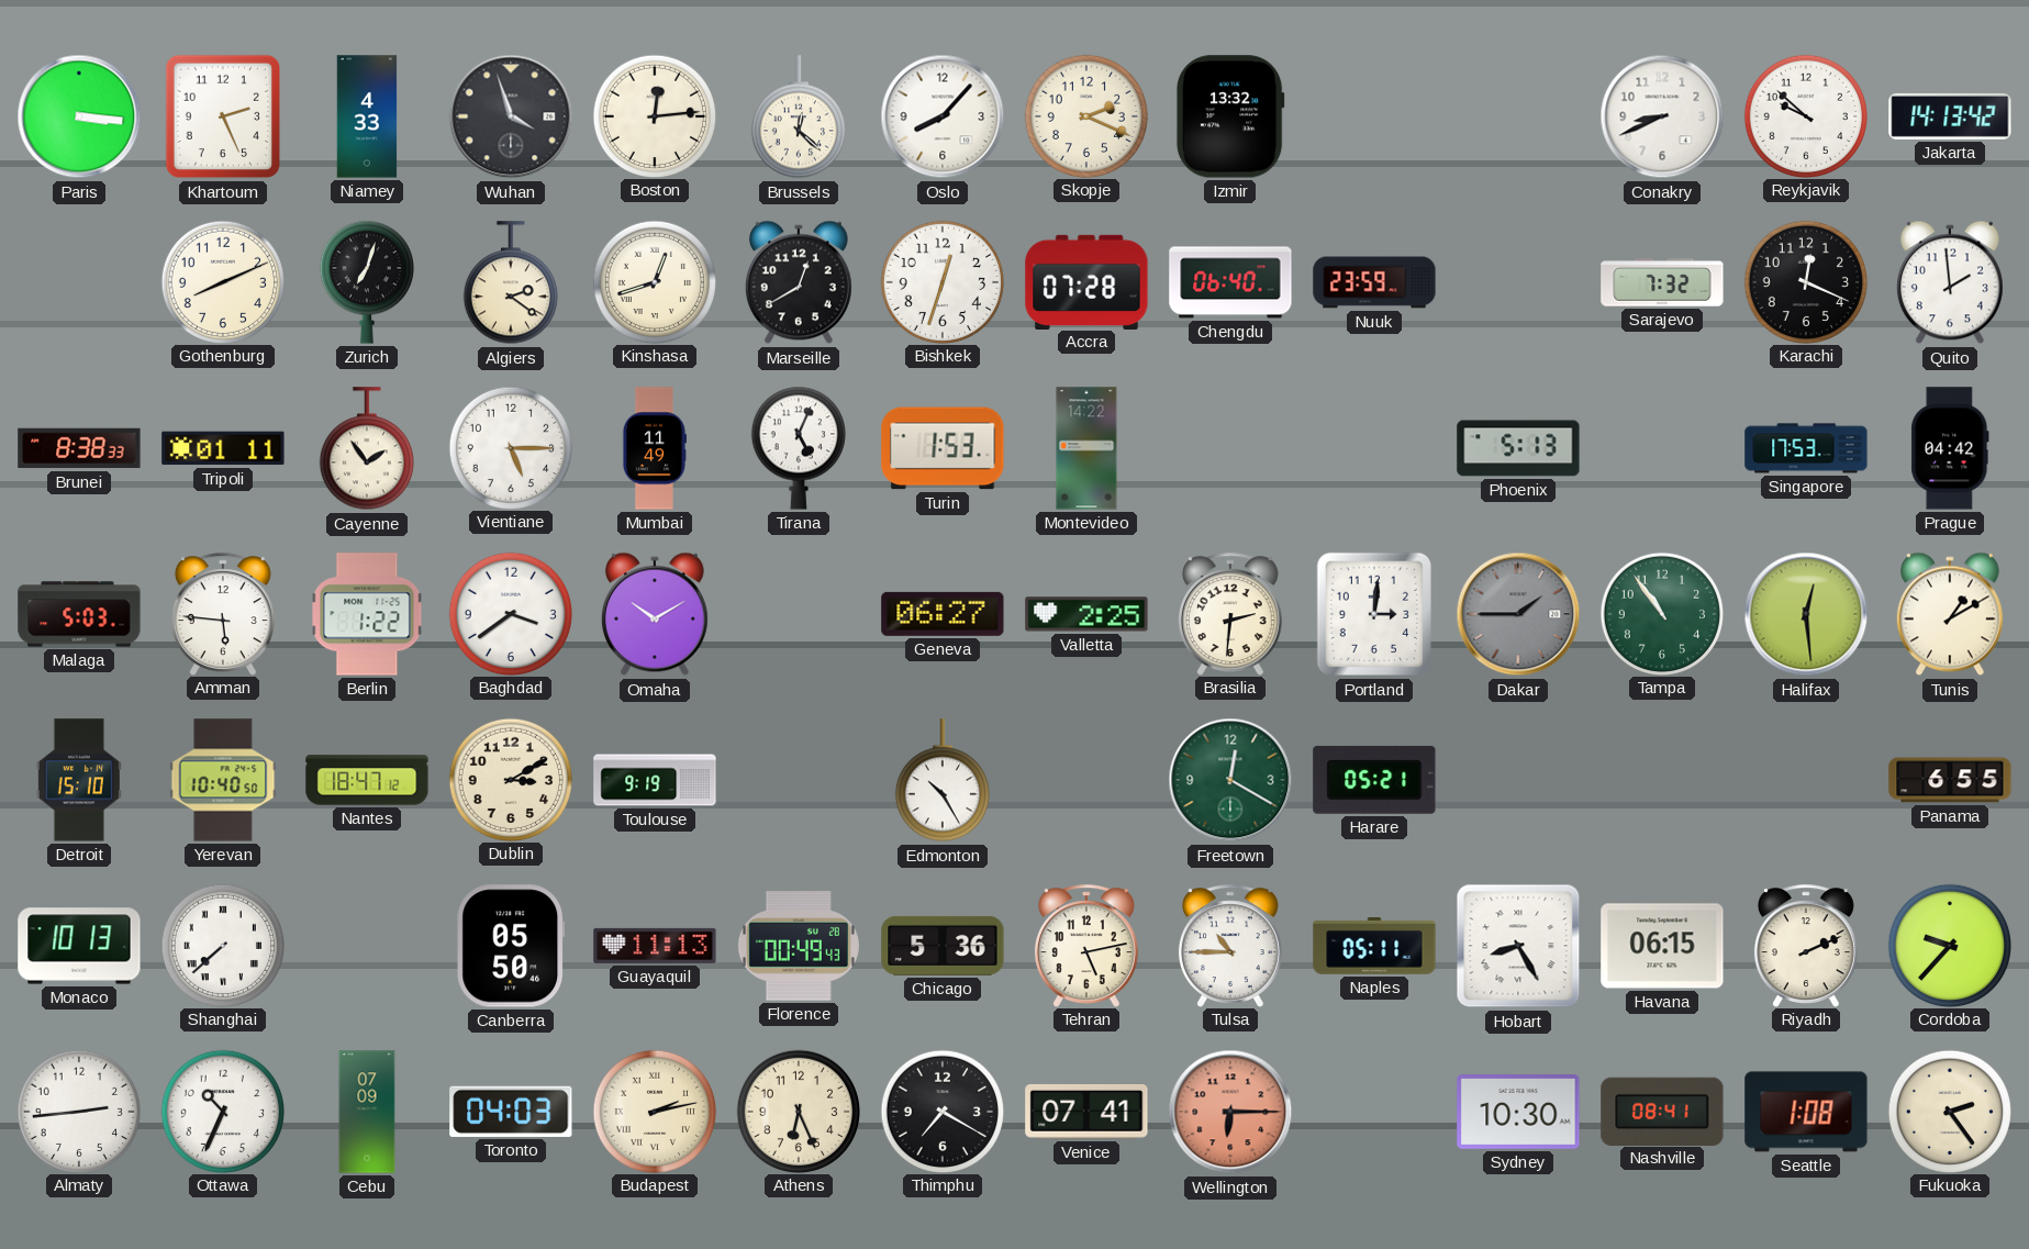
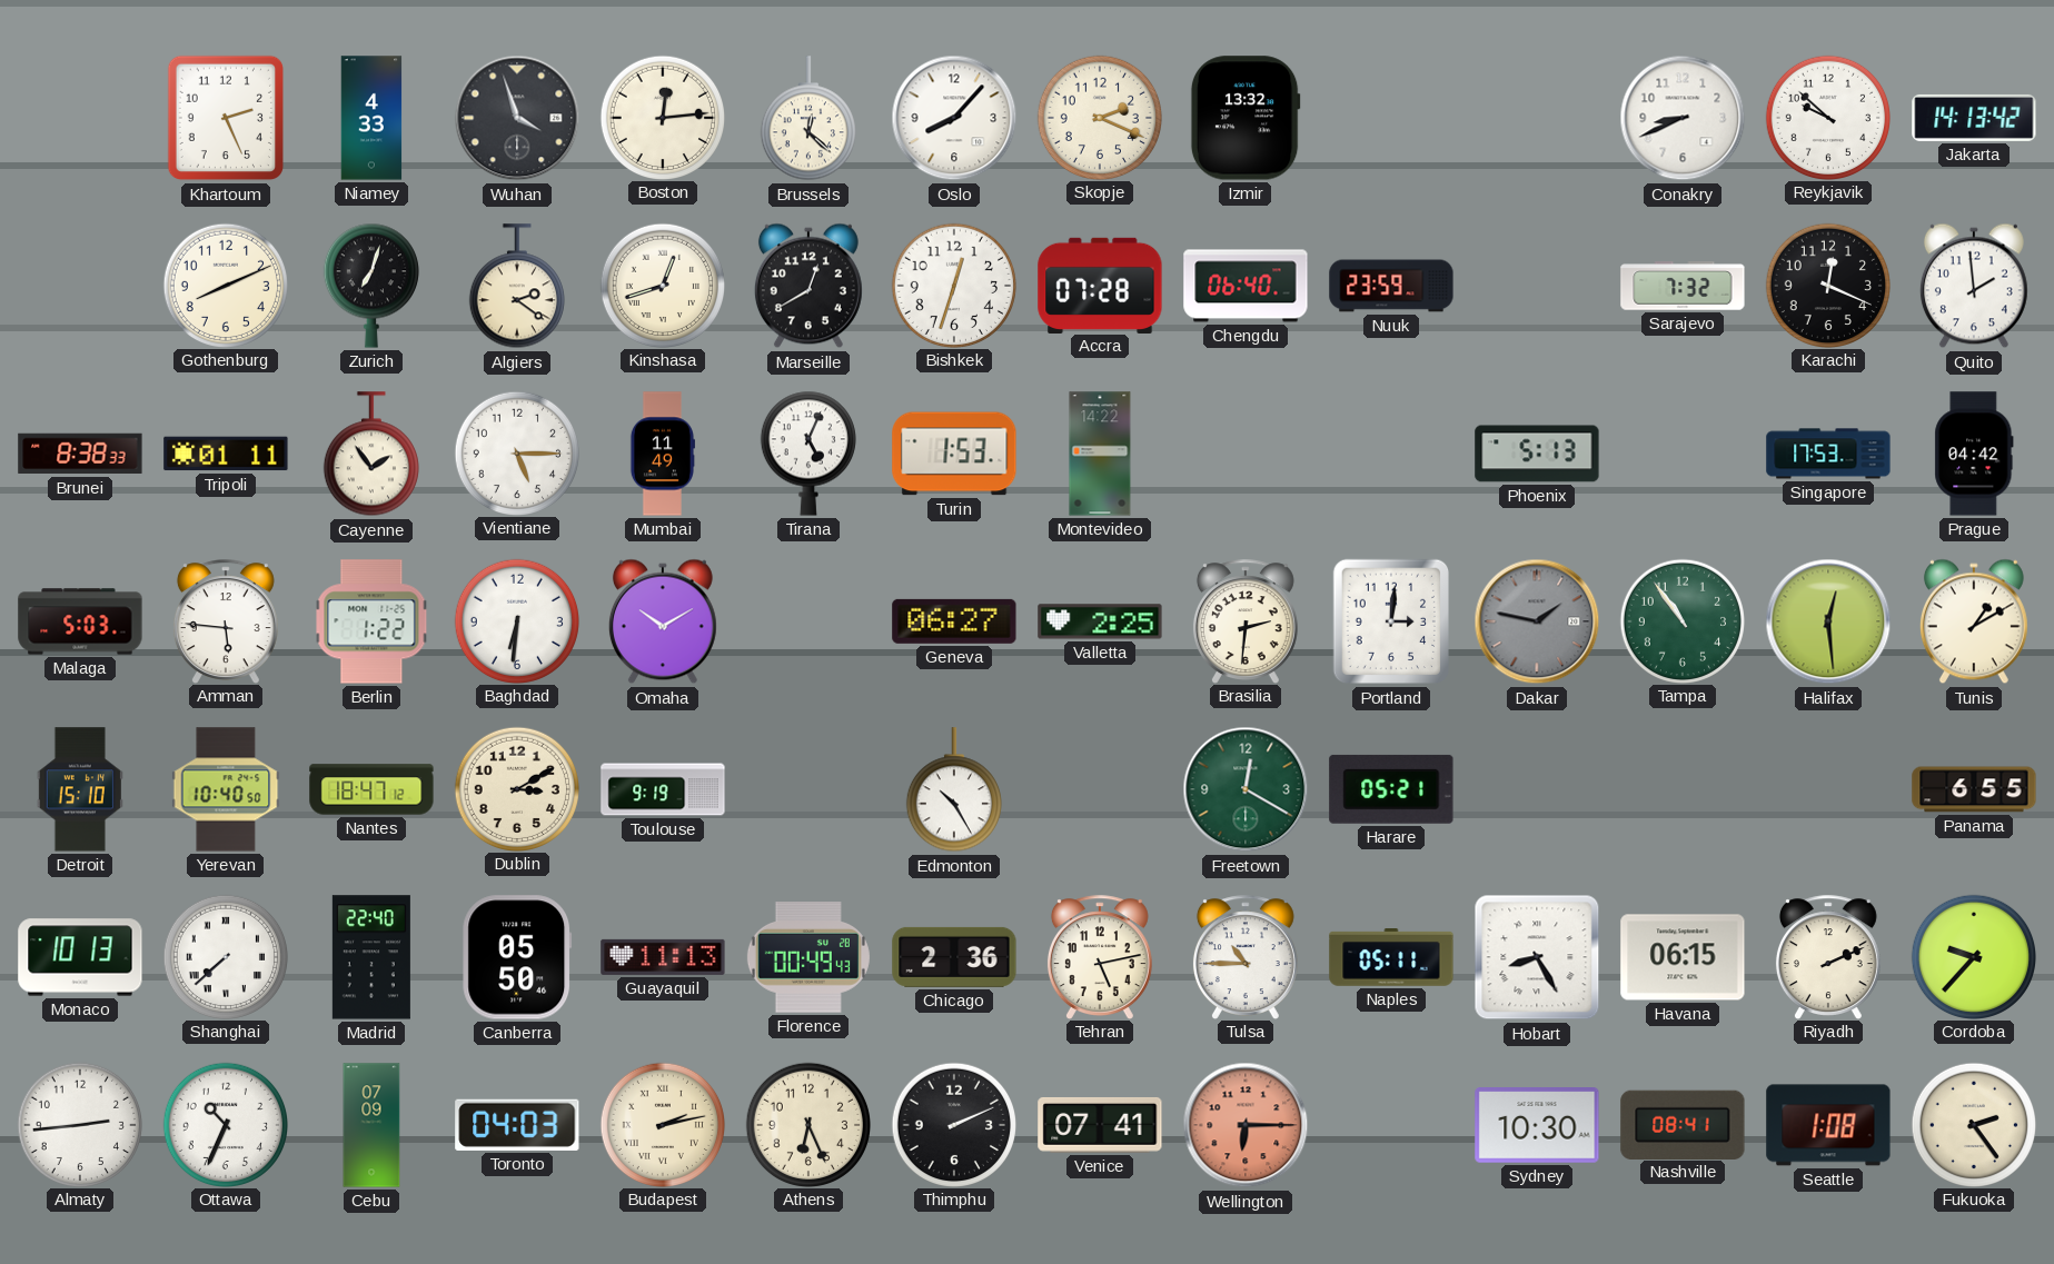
Paris: 3:16 -> none (79, 116)
Baghdad: 3:39 -> 6:31 (516, 620)
Dakar: 1:45 -> 1:47 (1537, 621)
Madrid: none -> 22:40 (371, 957)
Chicago: 5:36 -> 2:36 (954, 957)
Thimphu: 7:20 -> 2:11 (953, 1124)
